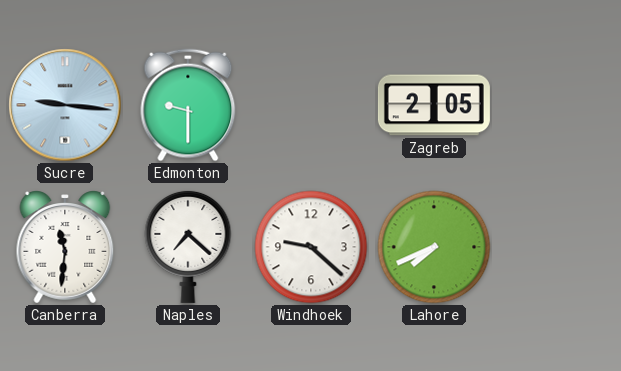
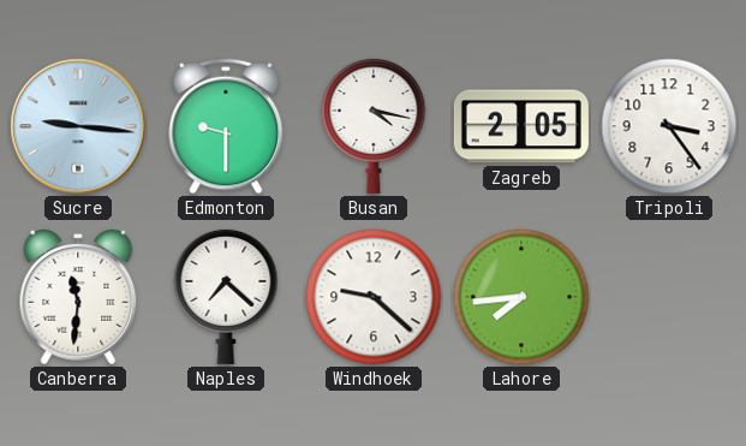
Busan: none -> 4:17 (374, 125)
Tripoli: none -> 3:24 (669, 126)
Lahore: 7:41 -> 7:44 (521, 297)
